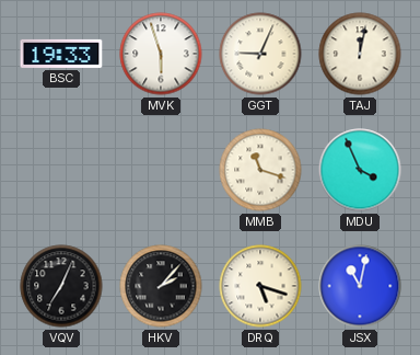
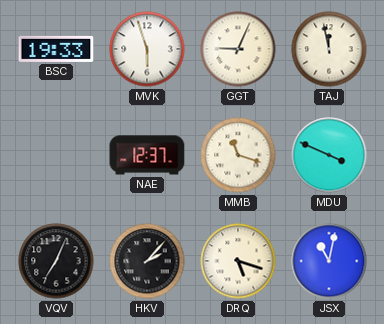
TAJ: 12:02 -> 11:58 (329, 49)
NAE: none -> 12:37 (147, 155)
MDU: 3:56 -> 3:49 (329, 155)
